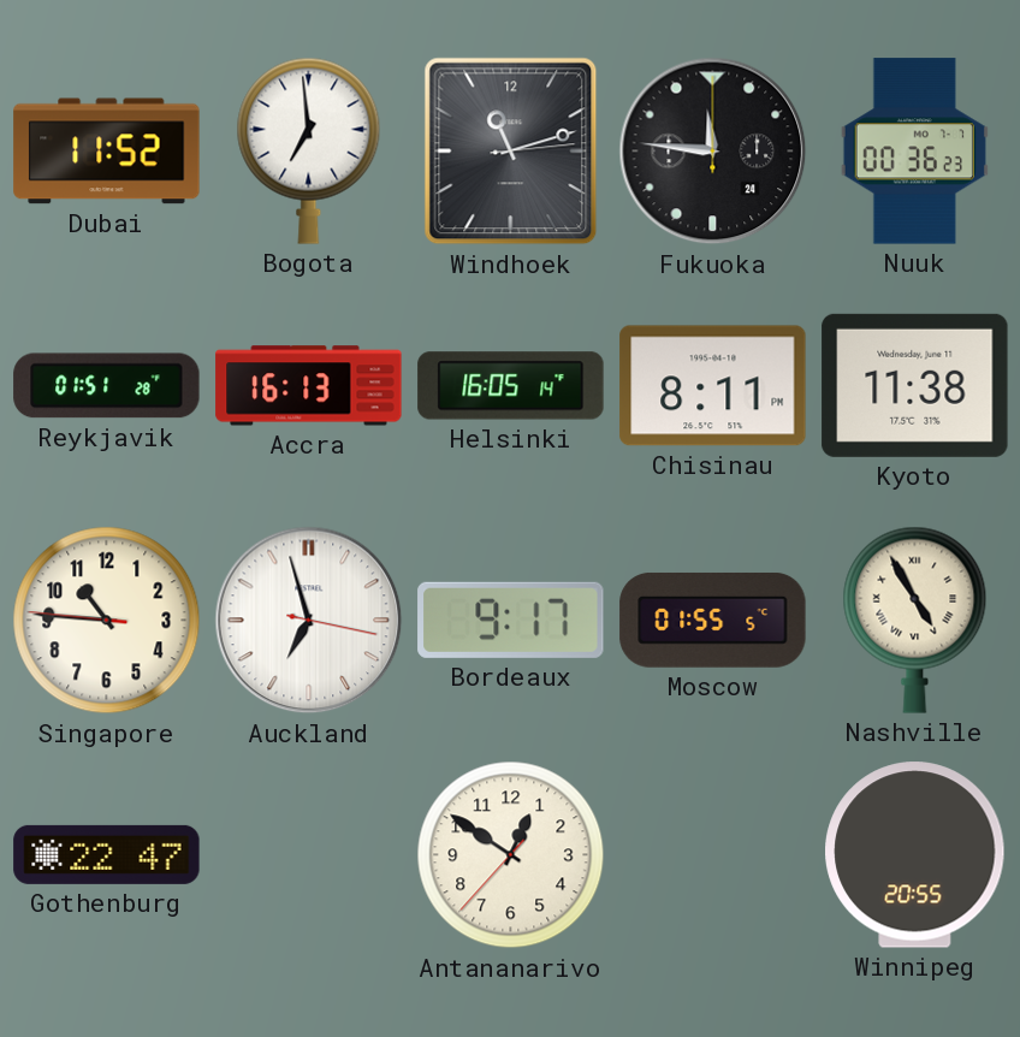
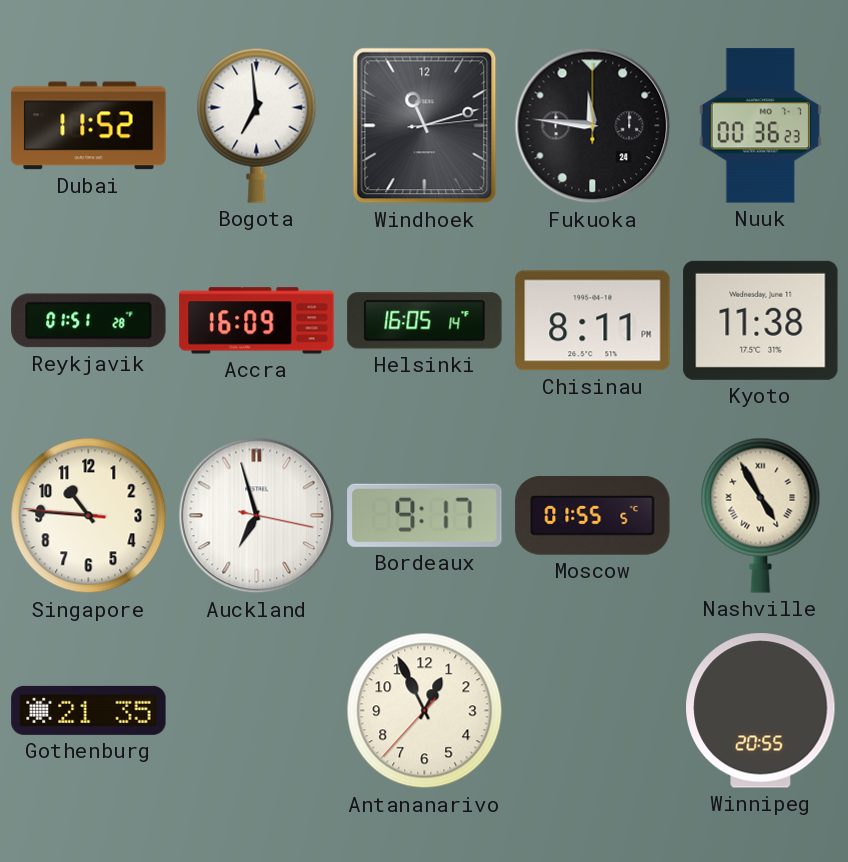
Accra: 16:13 -> 16:09 (257, 321)
Gothenburg: 22:47 -> 21:35 (89, 710)
Antananarivo: 12:50 -> 12:55 (425, 711)
